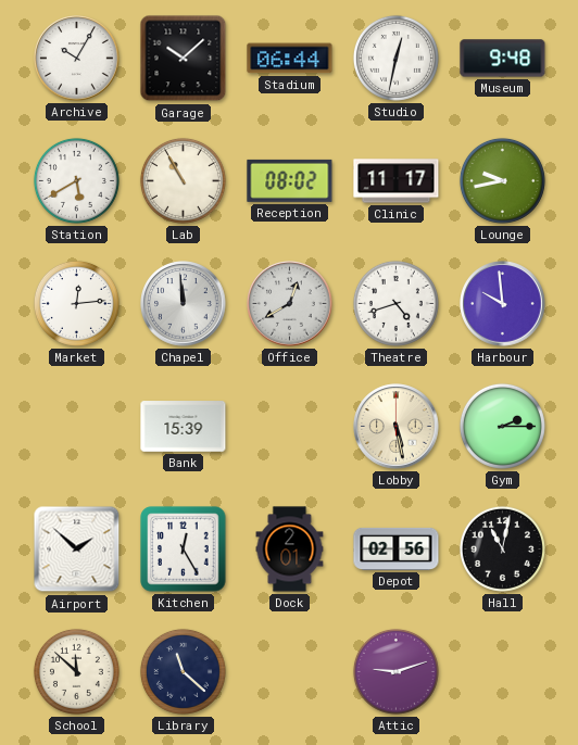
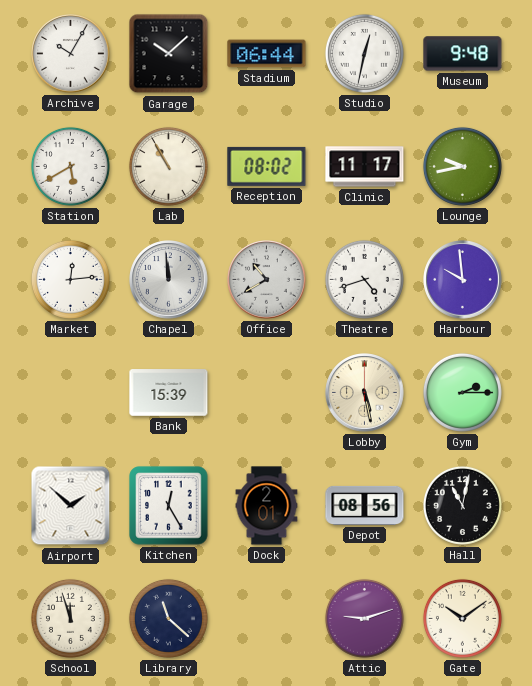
Office: 12:40 -> 10:40 (267, 280)
Depot: 02:56 -> 08:56 (365, 505)
School: 11:52 -> 11:57 (70, 618)
Gate: none -> 10:09 (462, 618)
